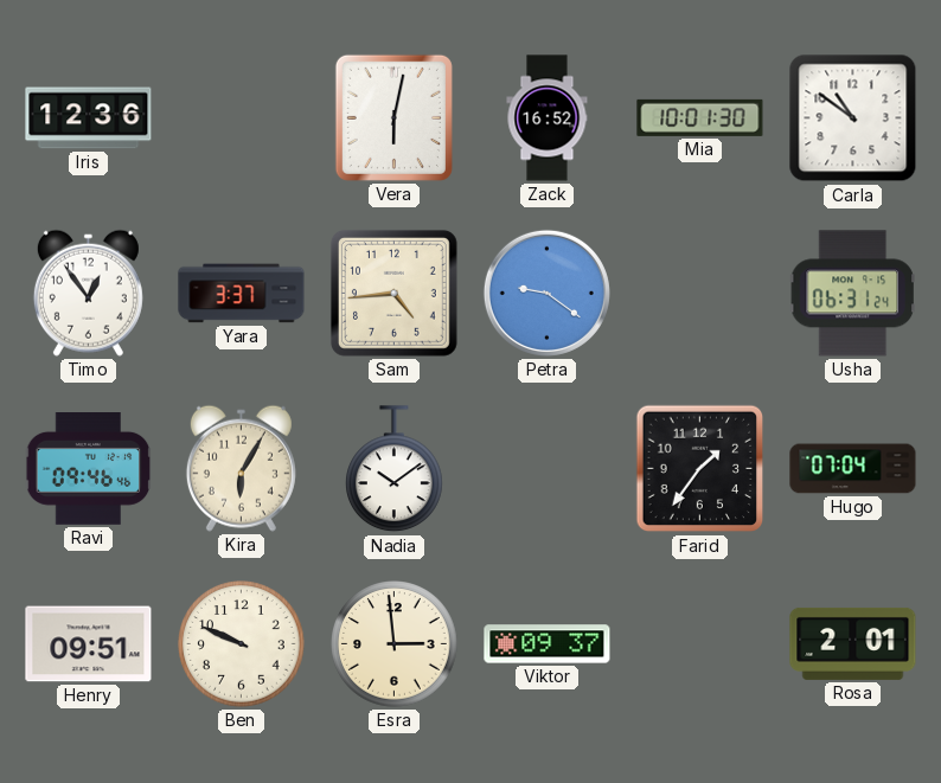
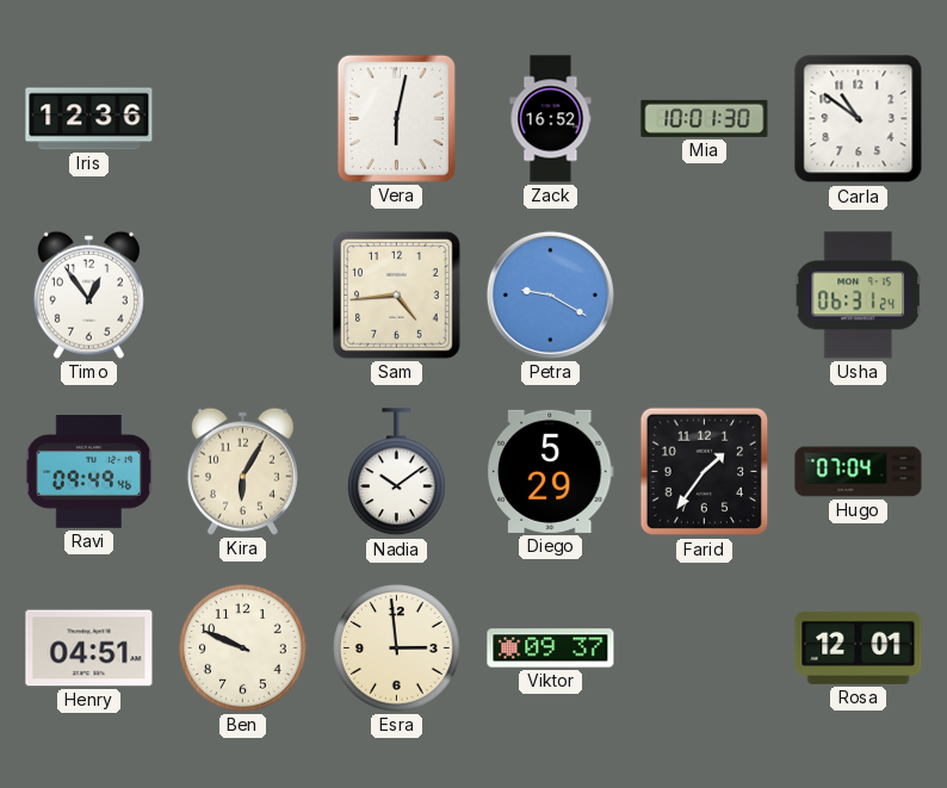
Yara: 3:37 -> none (242, 294)
Petra: 9:21 -> 9:20 (550, 294)
Ravi: 09:46 -> 09:49 (89, 472)
Diego: none -> 5:29 (550, 471)
Henry: 09:51 -> 04:51 (89, 649)
Rosa: 2:01 -> 12:01 (859, 647)
